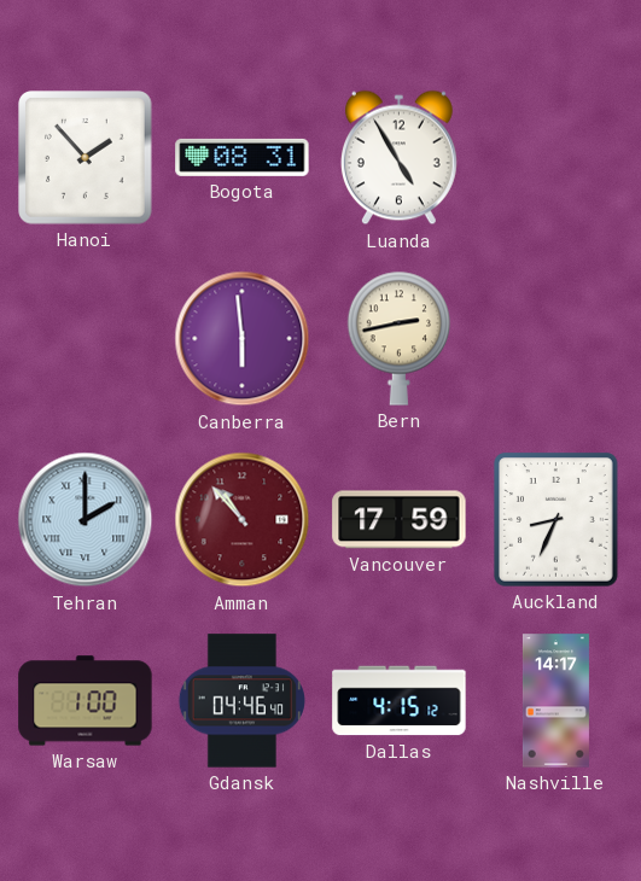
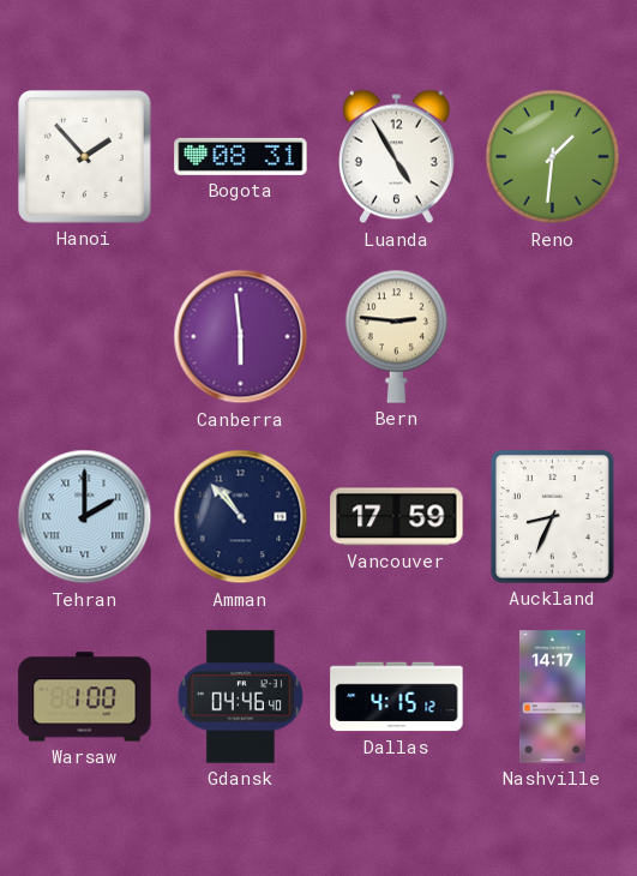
Reno: none -> 1:31 (553, 157)
Bern: 2:43 -> 2:46 (397, 336)
Amman dial: burgundy -> navy (241, 517)
